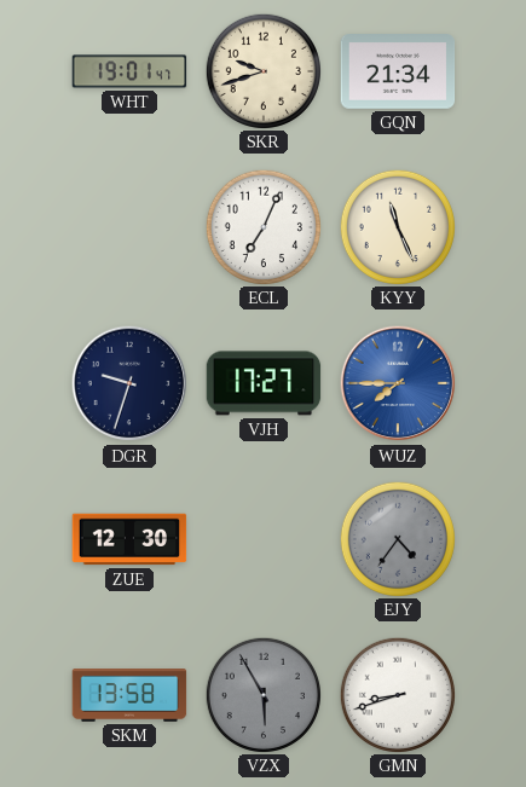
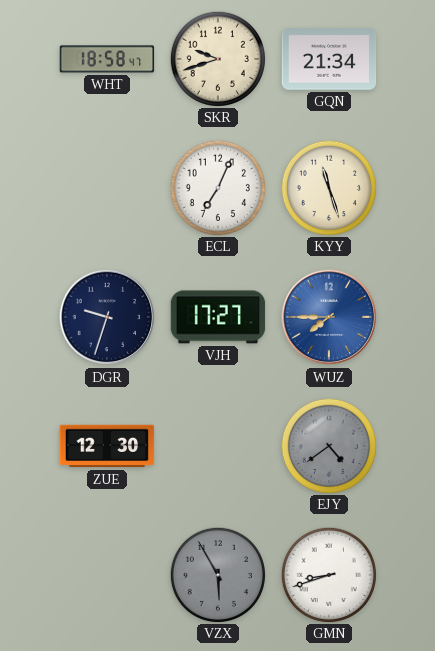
WHT: 19:01 -> 18:58 (107, 59)
KYY: 11:26 -> 11:27 (328, 187)
EJY: 4:36 -> 4:39 (328, 445)
SKM: 13:58 -> none (129, 695)
